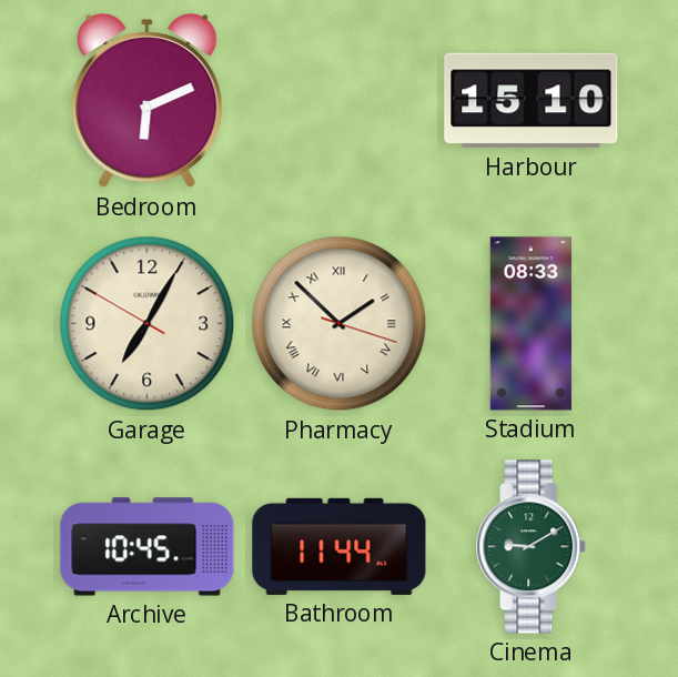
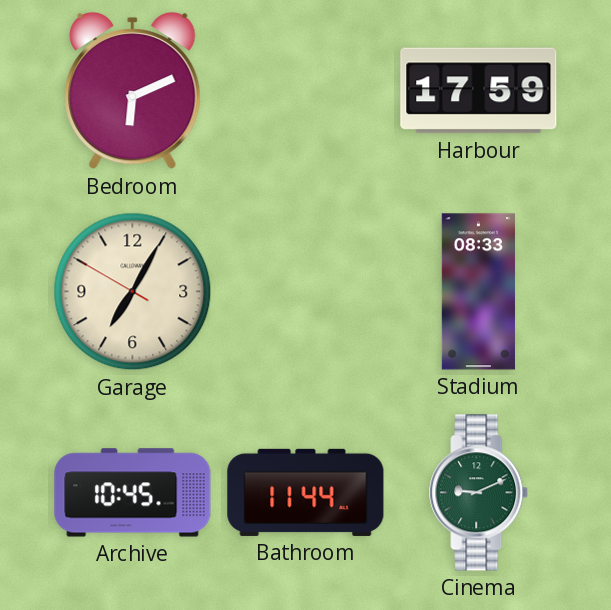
Harbour: 15:10 -> 17:59 (479, 91)
Pharmacy: 1:52 -> none (340, 324)
Cinema: 9:10 -> 9:11 (479, 493)
